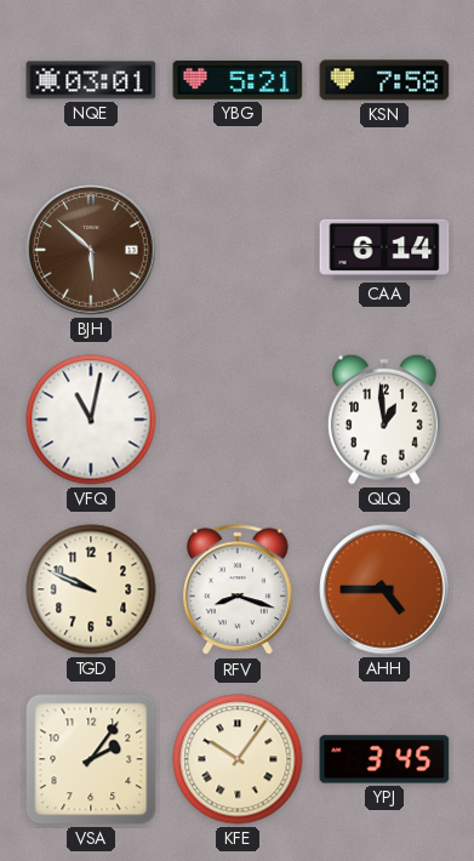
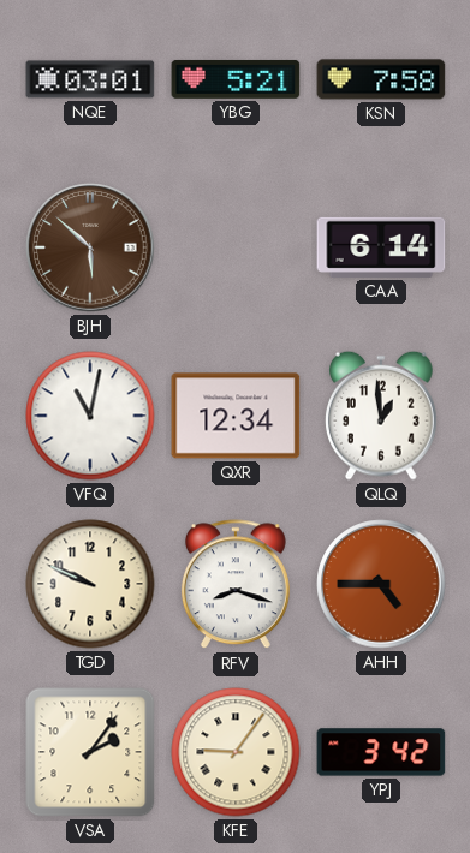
QXR: none -> 12:34 (236, 416)
KFE: 10:06 -> 9:06 (236, 752)
YPJ: 3:45 -> 3:42 (381, 752)
